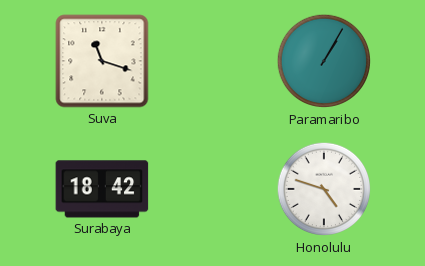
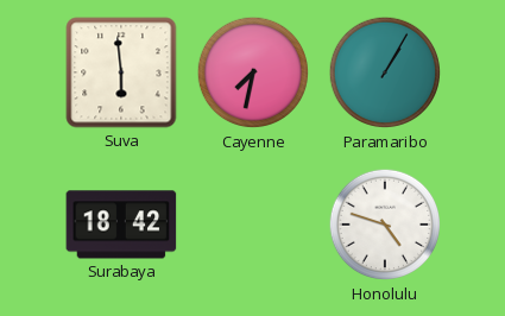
Suva: 11:18 -> 5:59 (121, 72)
Cayenne: none -> 7:32 (253, 72)
